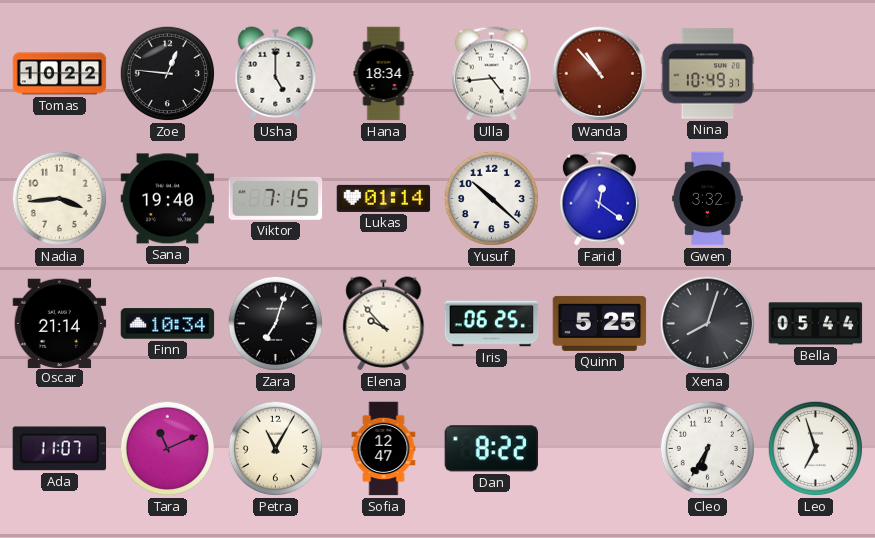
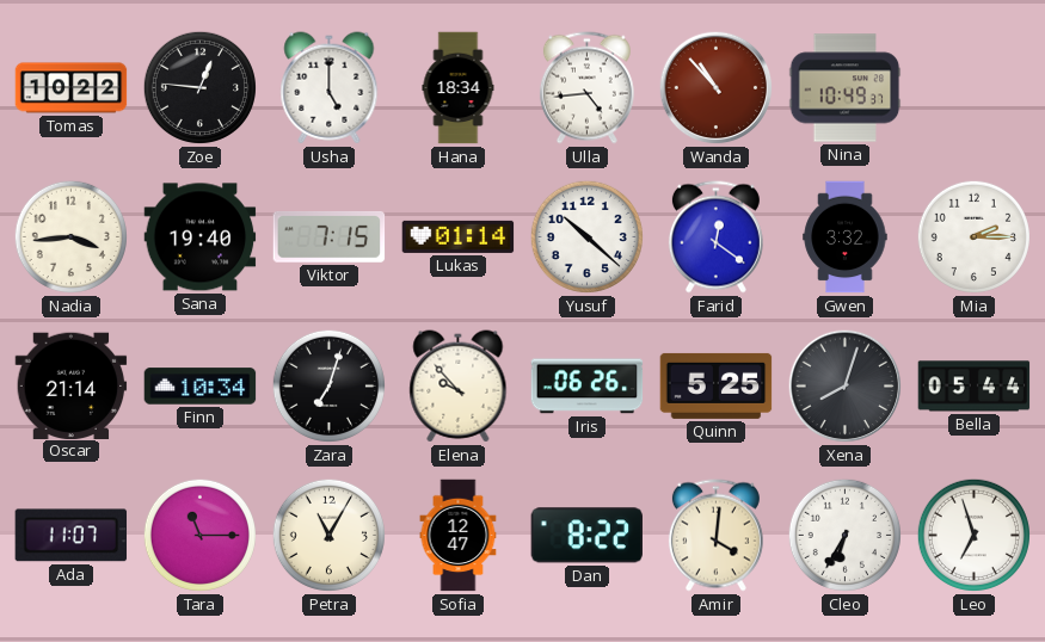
Mia: none -> 2:15 (973, 236)
Iris: 06:25 -> 06:26 (588, 387)
Tara: 11:11 -> 11:15 (199, 535)
Amir: none -> 4:01 (715, 536)
